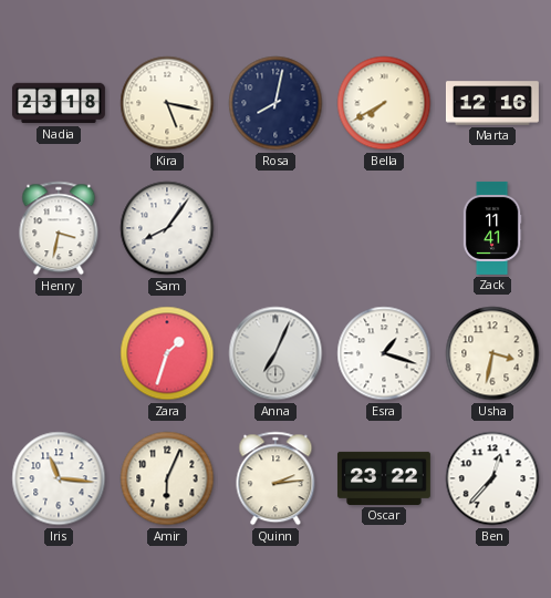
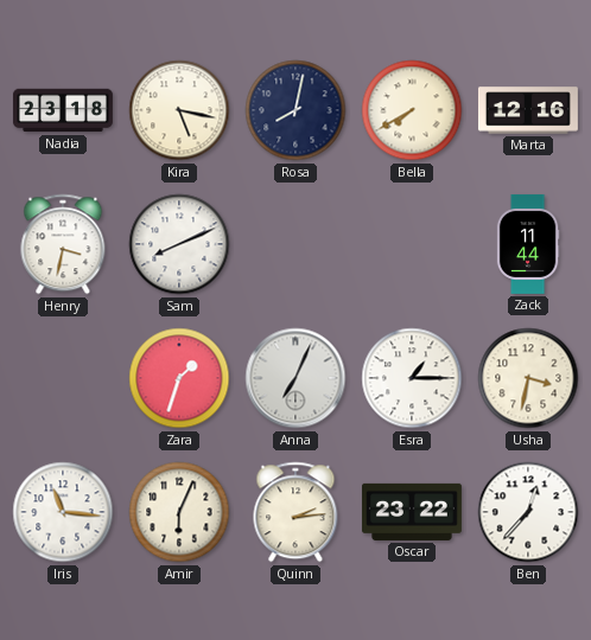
Sam: 8:06 -> 8:11 (179, 244)
Zack: 11:41 -> 11:44 (528, 244)
Esra: 1:18 -> 1:15 (412, 378)
